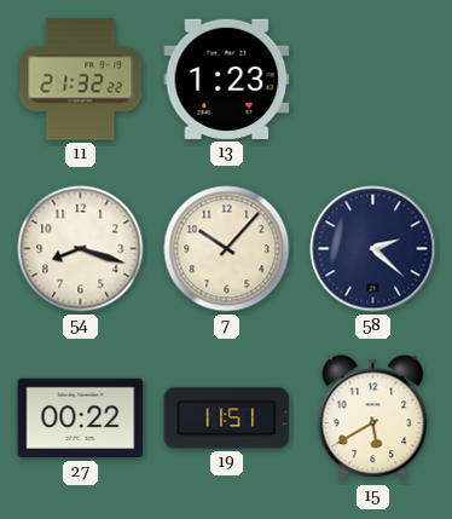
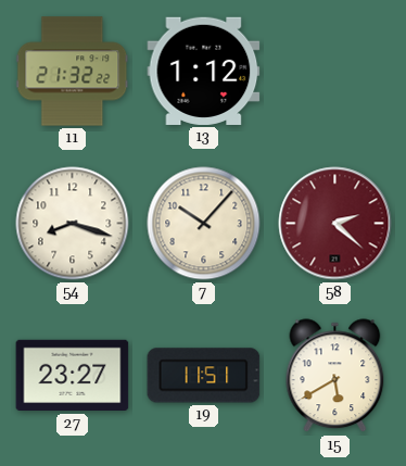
13: 1:23 -> 1:12 (204, 71)
58 dial: navy -> burgundy (335, 224)
27: 00:22 -> 23:27 (73, 376)
